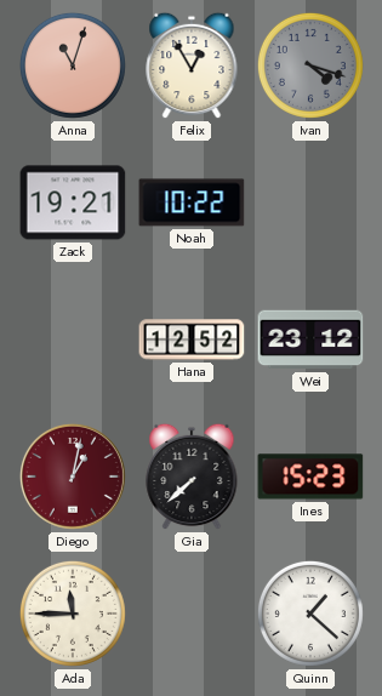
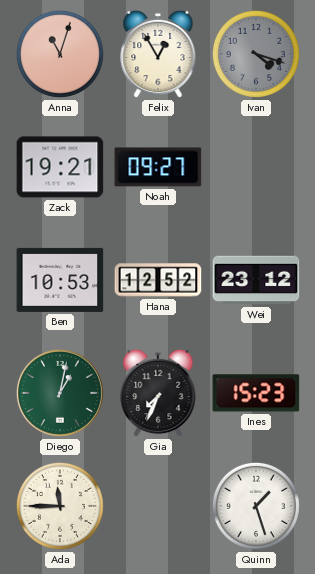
Noah: 10:22 -> 09:27 (158, 167)
Ben: none -> 10:53 (60, 280)
Diego dial: burgundy -> green (60, 393)
Gia: 7:38 -> 7:34 (158, 393)
Quinn: 1:22 -> 1:27 (256, 506)
